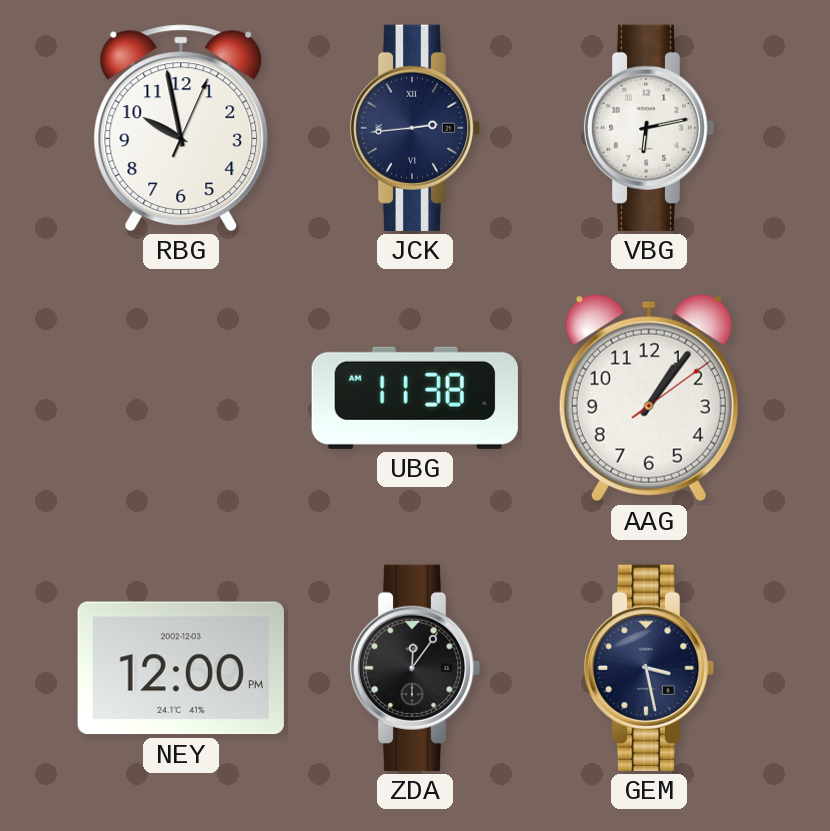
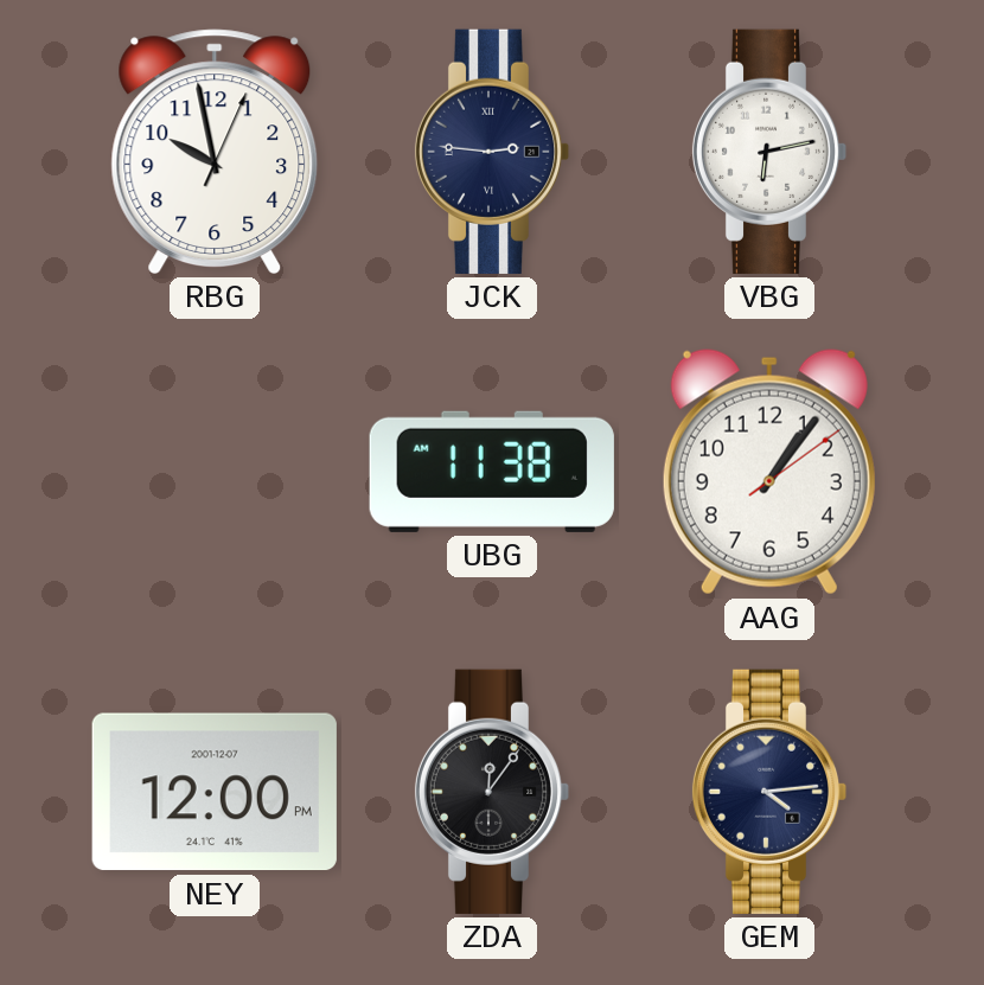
JCK: 2:44 -> 2:46 (492, 152)
NEY date: 2002-12-03 -> 2001-12-07 (215, 792)
GEM: 3:28 -> 4:14 (769, 792)
